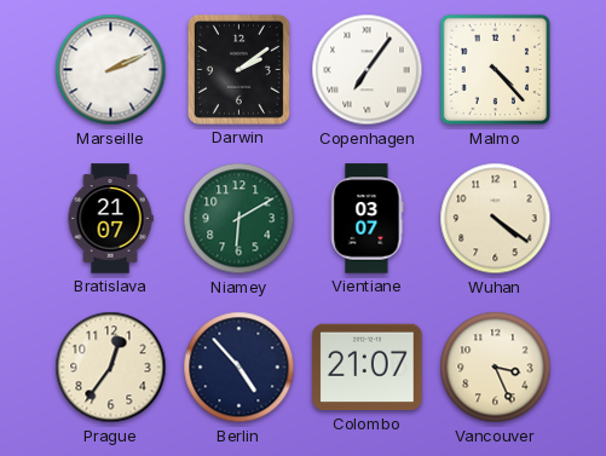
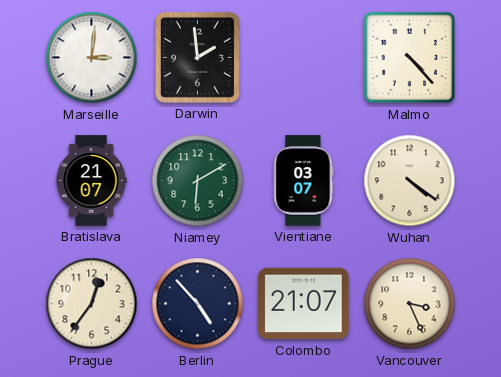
Marseille: 2:11 -> 3:01 (92, 58)
Darwin: 2:09 -> 1:59 (197, 57)
Copenhagen: 7:06 -> none (368, 70)
